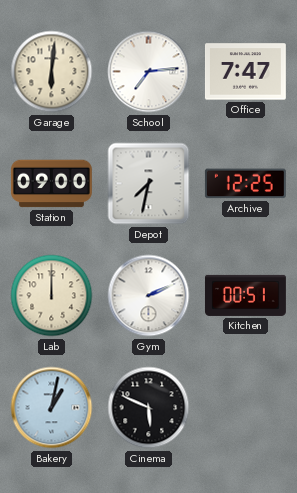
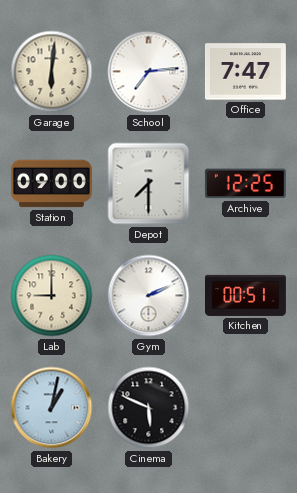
Depot: 7:32 -> 7:30 (149, 184)
Lab: 12:00 -> 9:00 (52, 296)
